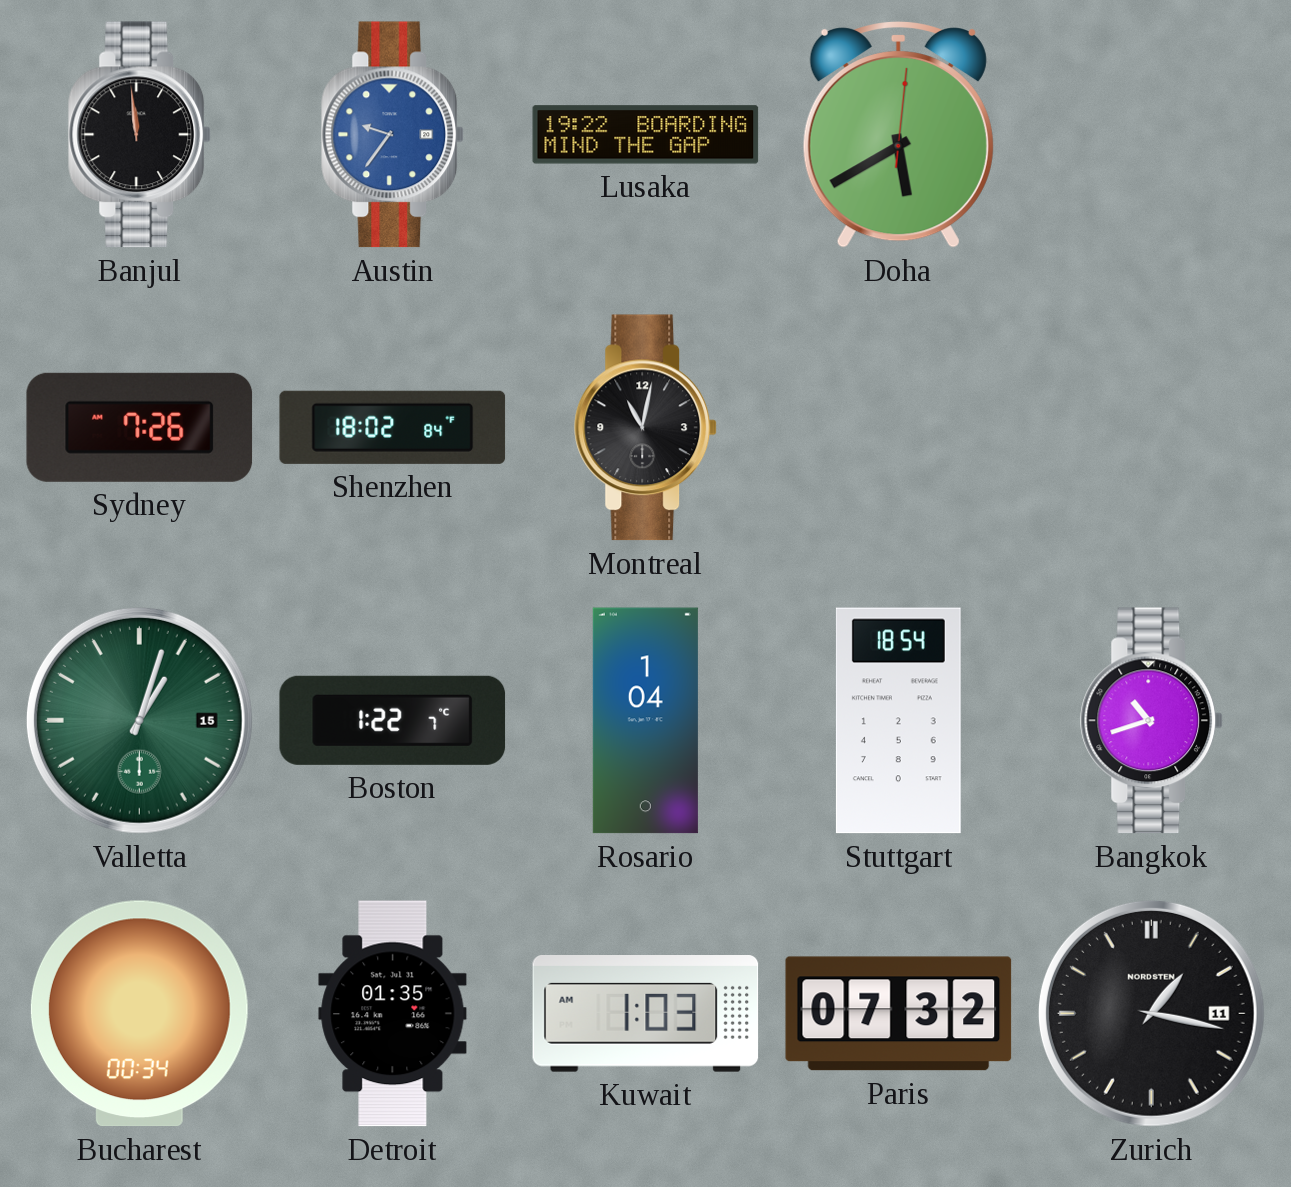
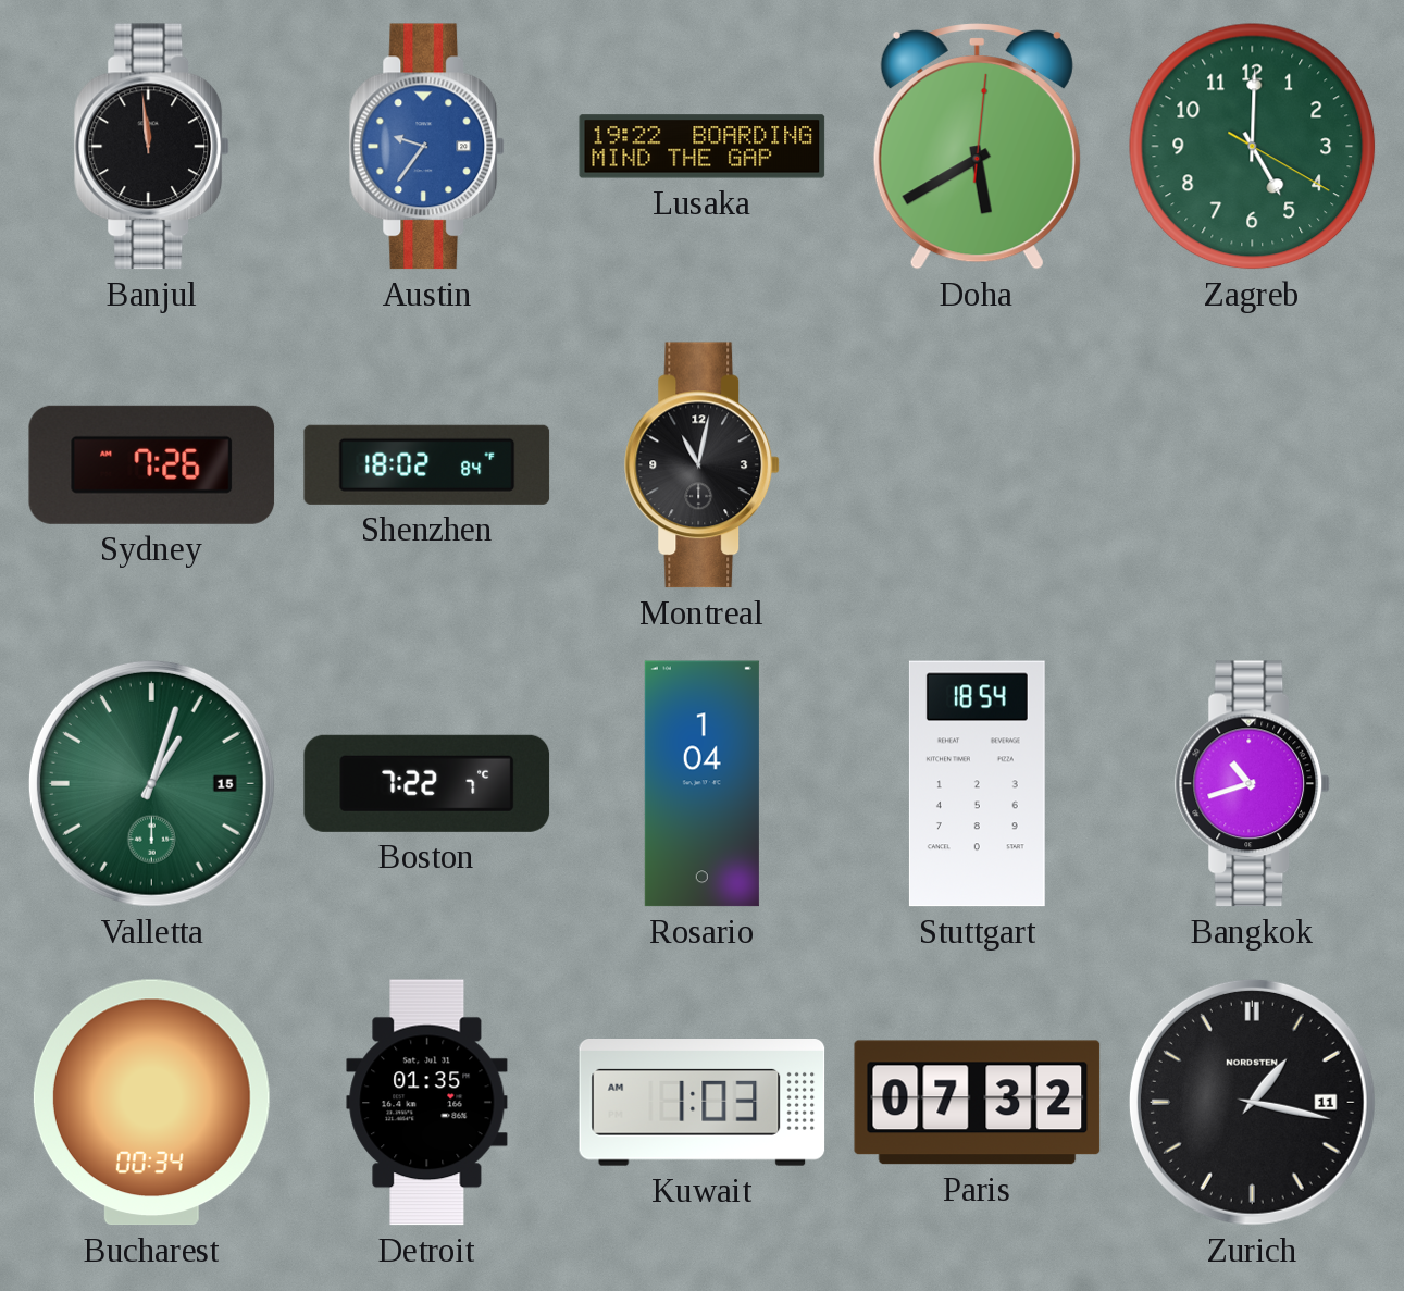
Zagreb: none -> 5:00 (1253, 147)
Boston: 1:22 -> 7:22 (427, 783)
